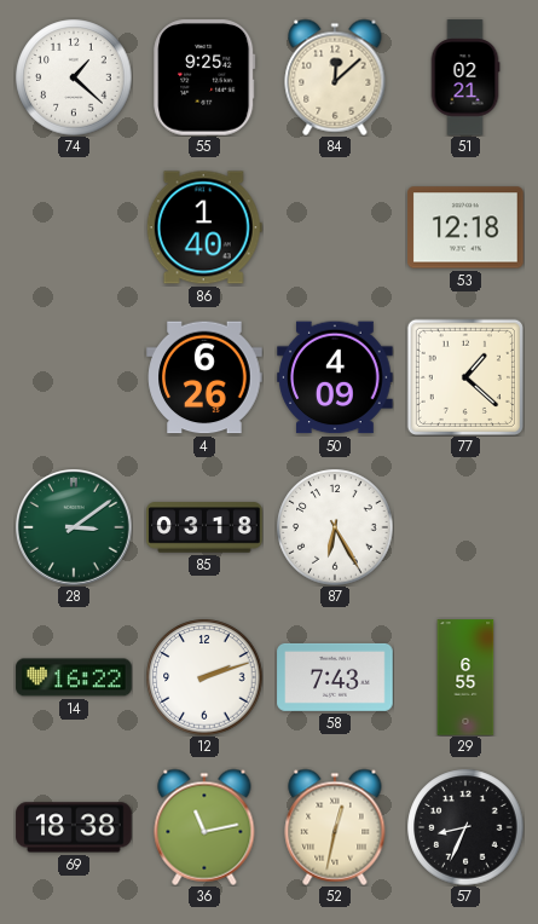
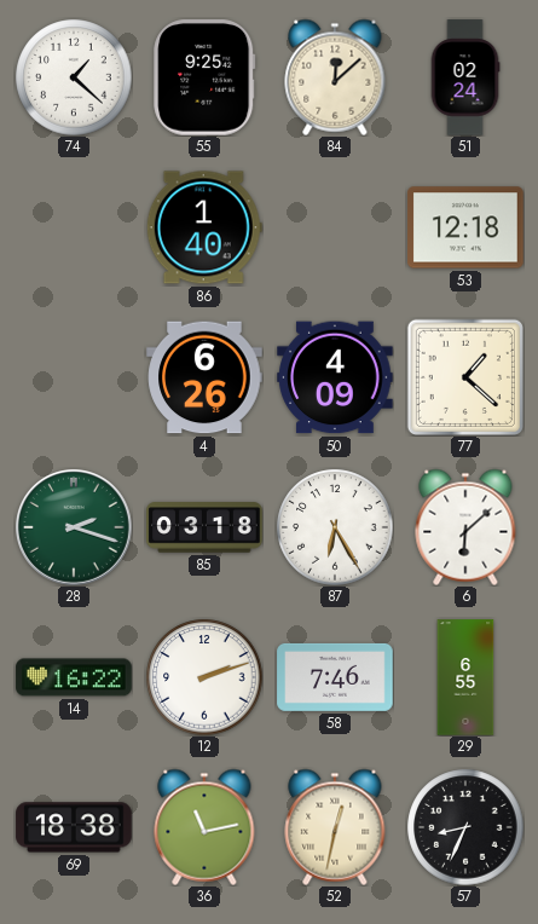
51: 02:21 -> 02:24 (465, 77)
28: 3:09 -> 2:18 (75, 529)
6: none -> 6:08 (465, 527)
58: 7:43 -> 7:46 (335, 677)
